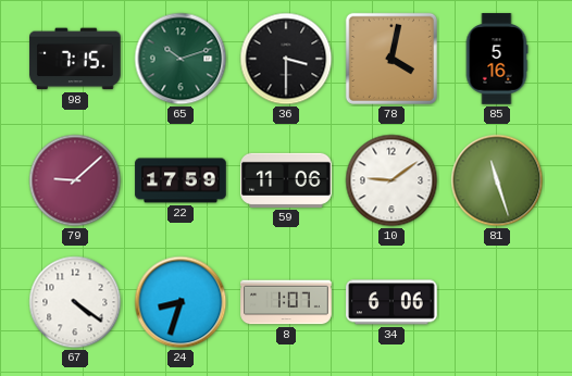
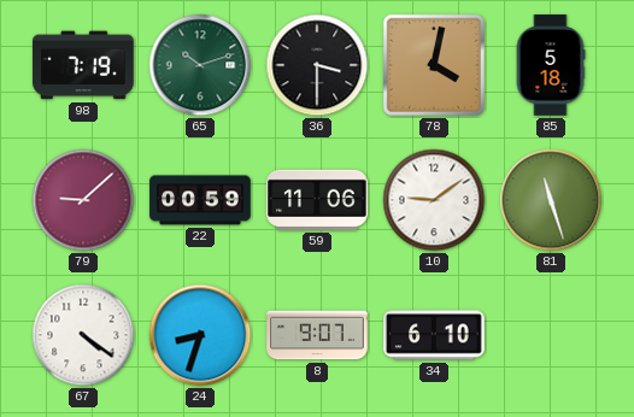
98: 7:15 -> 7:19 (83, 65)
85: 5:16 -> 5:18 (551, 65)
22: 17:59 -> 00:59 (200, 200)
8: 1:07 -> 9:07 (317, 335)
34: 6:06 -> 6:10 (434, 335)
